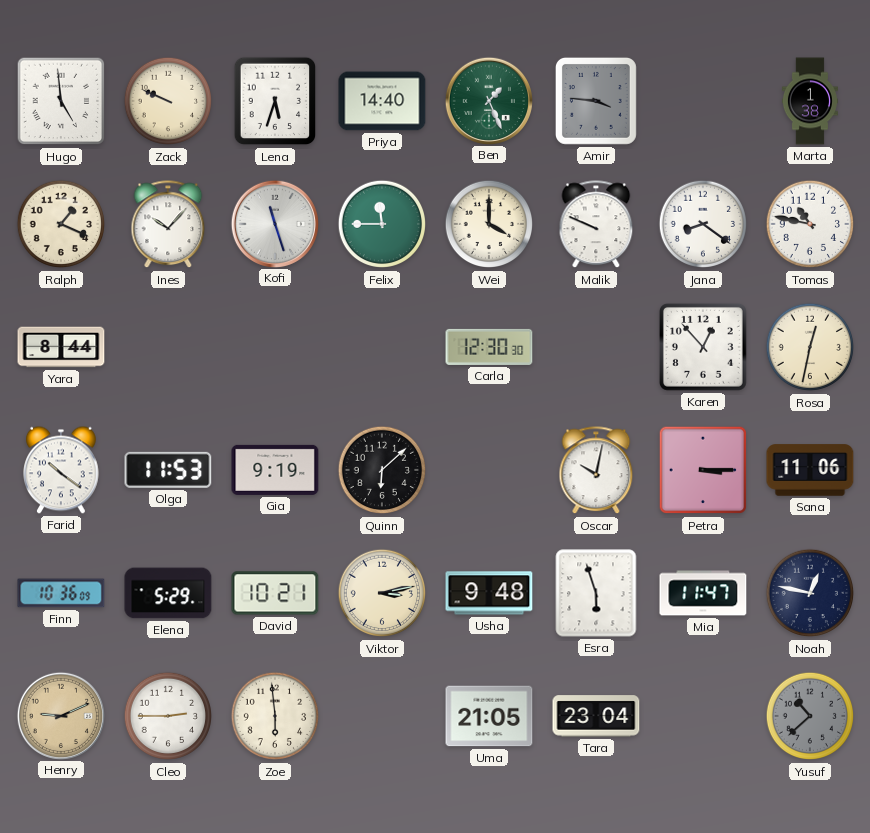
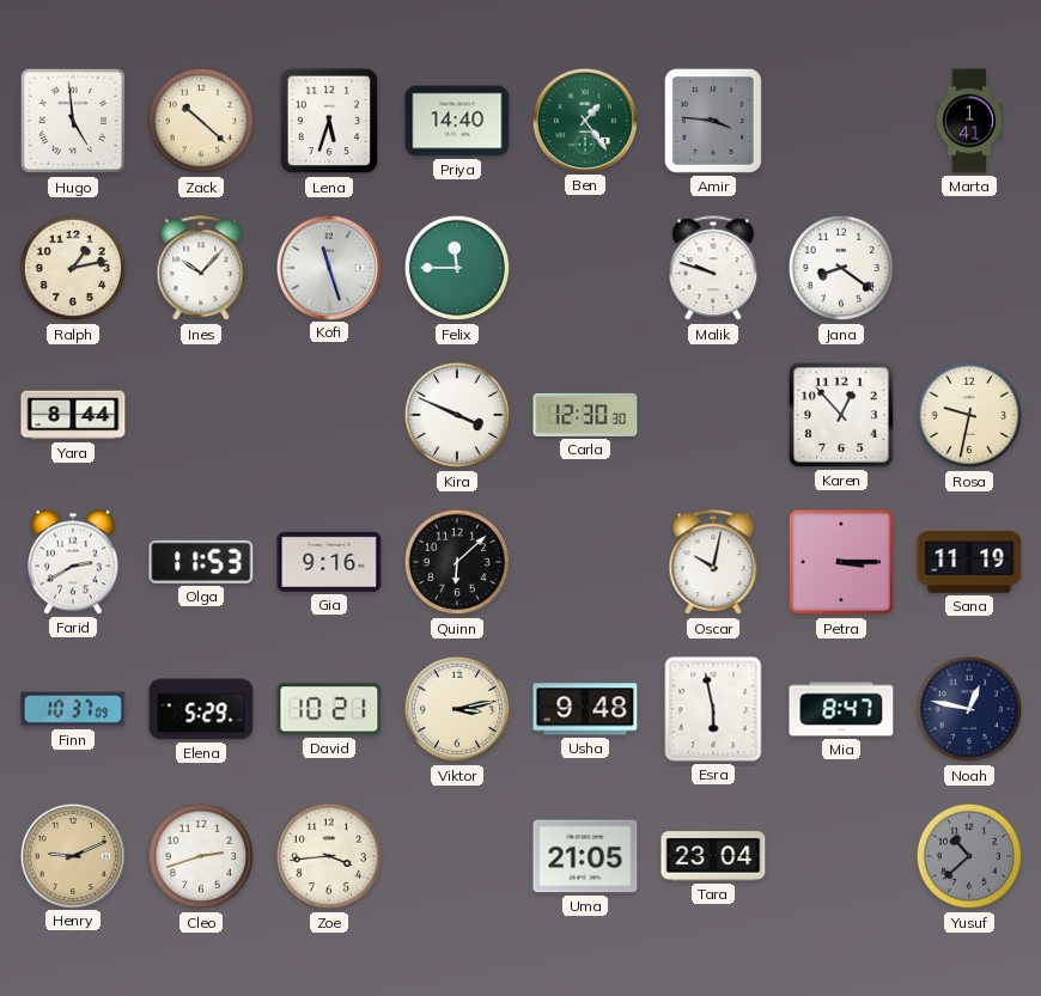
Zack: 9:49 -> 10:22 (201, 121)
Ben: 1:26 -> 1:24 (584, 120)
Marta: 1:38 -> 1:41 (969, 121)
Ralph: 1:19 -> 1:13 (73, 268)
Wei: 4:00 -> none (489, 224)
Malik: 9:49 -> 9:48 (713, 269)
Tomas: 10:47 -> none (810, 224)
Kira: none -> 3:49 (457, 415)
Rosa: 12:32 -> 9:32 (969, 415)
Farid: 10:21 -> 2:40 (74, 562)
Gia: 9:19 -> 9:16 (329, 562)
Sana: 11:06 -> 11:19 (969, 562)
Finn: 10:36 -> 10:37 (73, 709)
Esra: 5:57 -> 5:58 (713, 709)
Mia: 11:47 -> 8:47 (841, 709)
Cleo: 2:45 -> 2:42 (201, 856)
Zoe: 5:59 -> 3:44 (329, 856)
